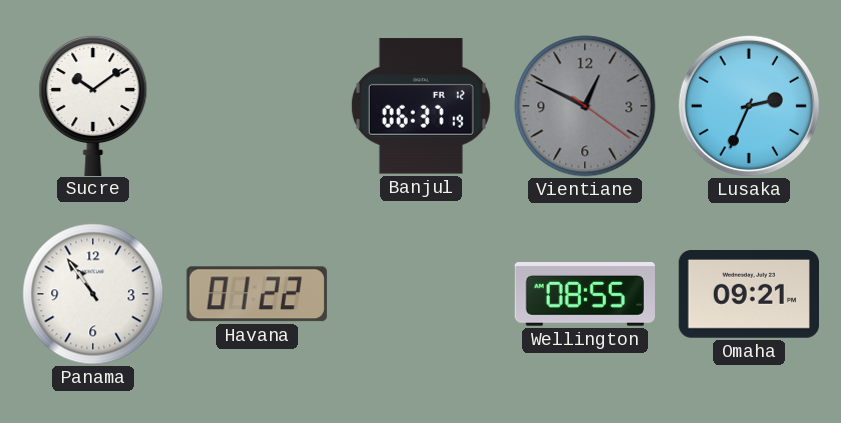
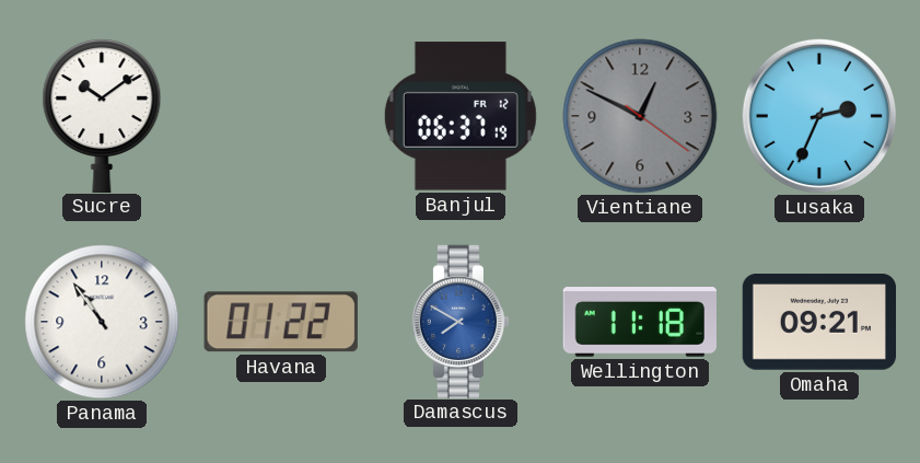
Damascus: none -> 7:50 (461, 321)
Wellington: 08:55 -> 11:18 (639, 323)
